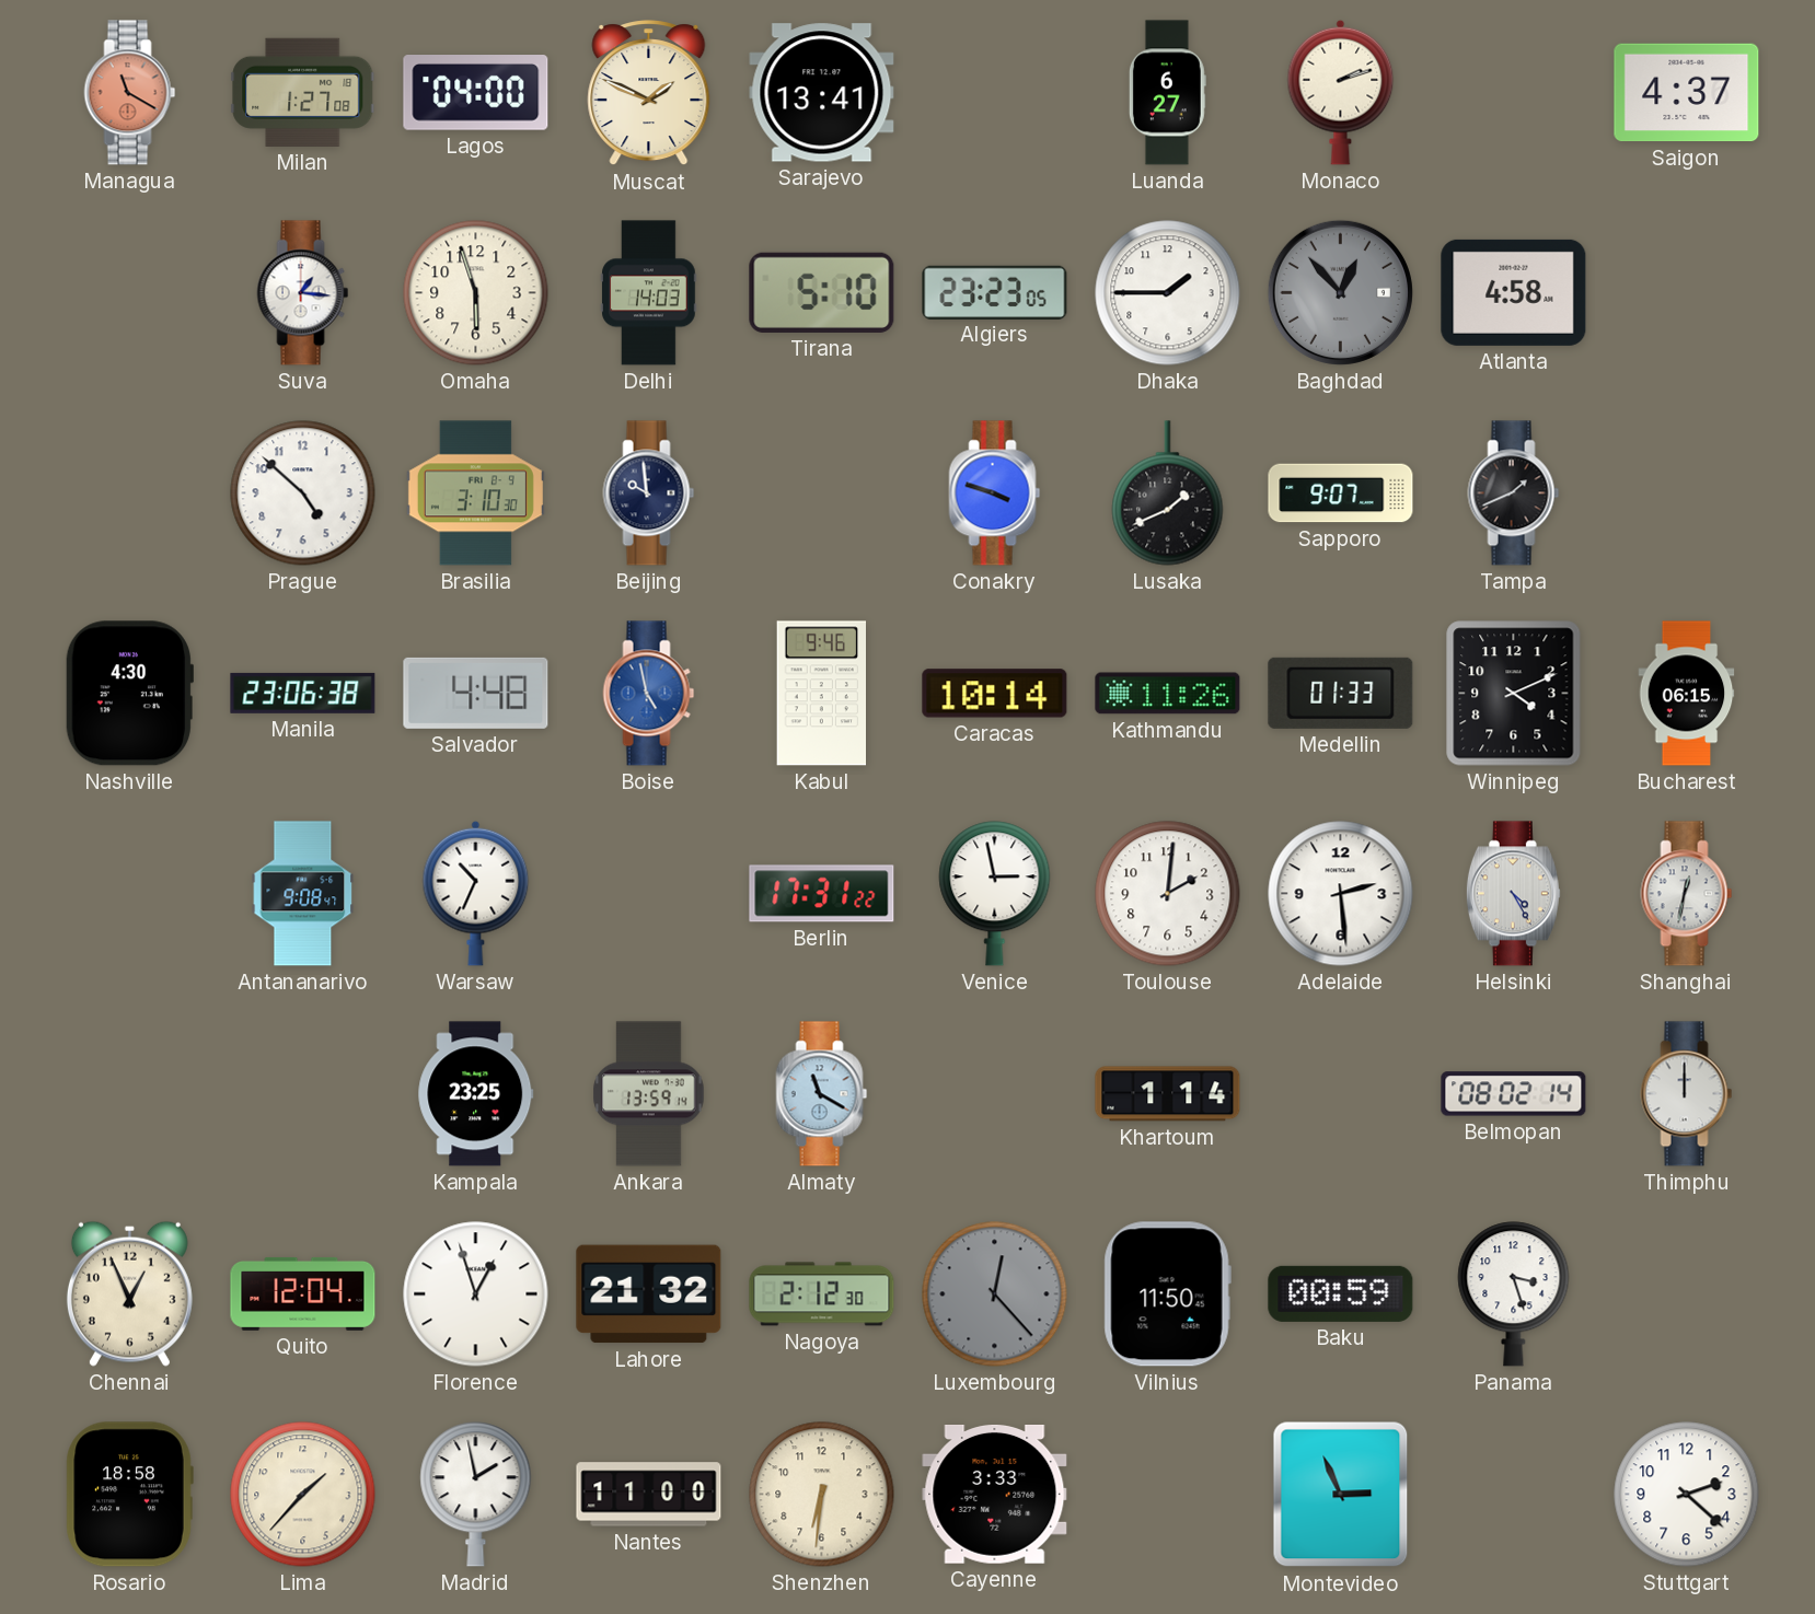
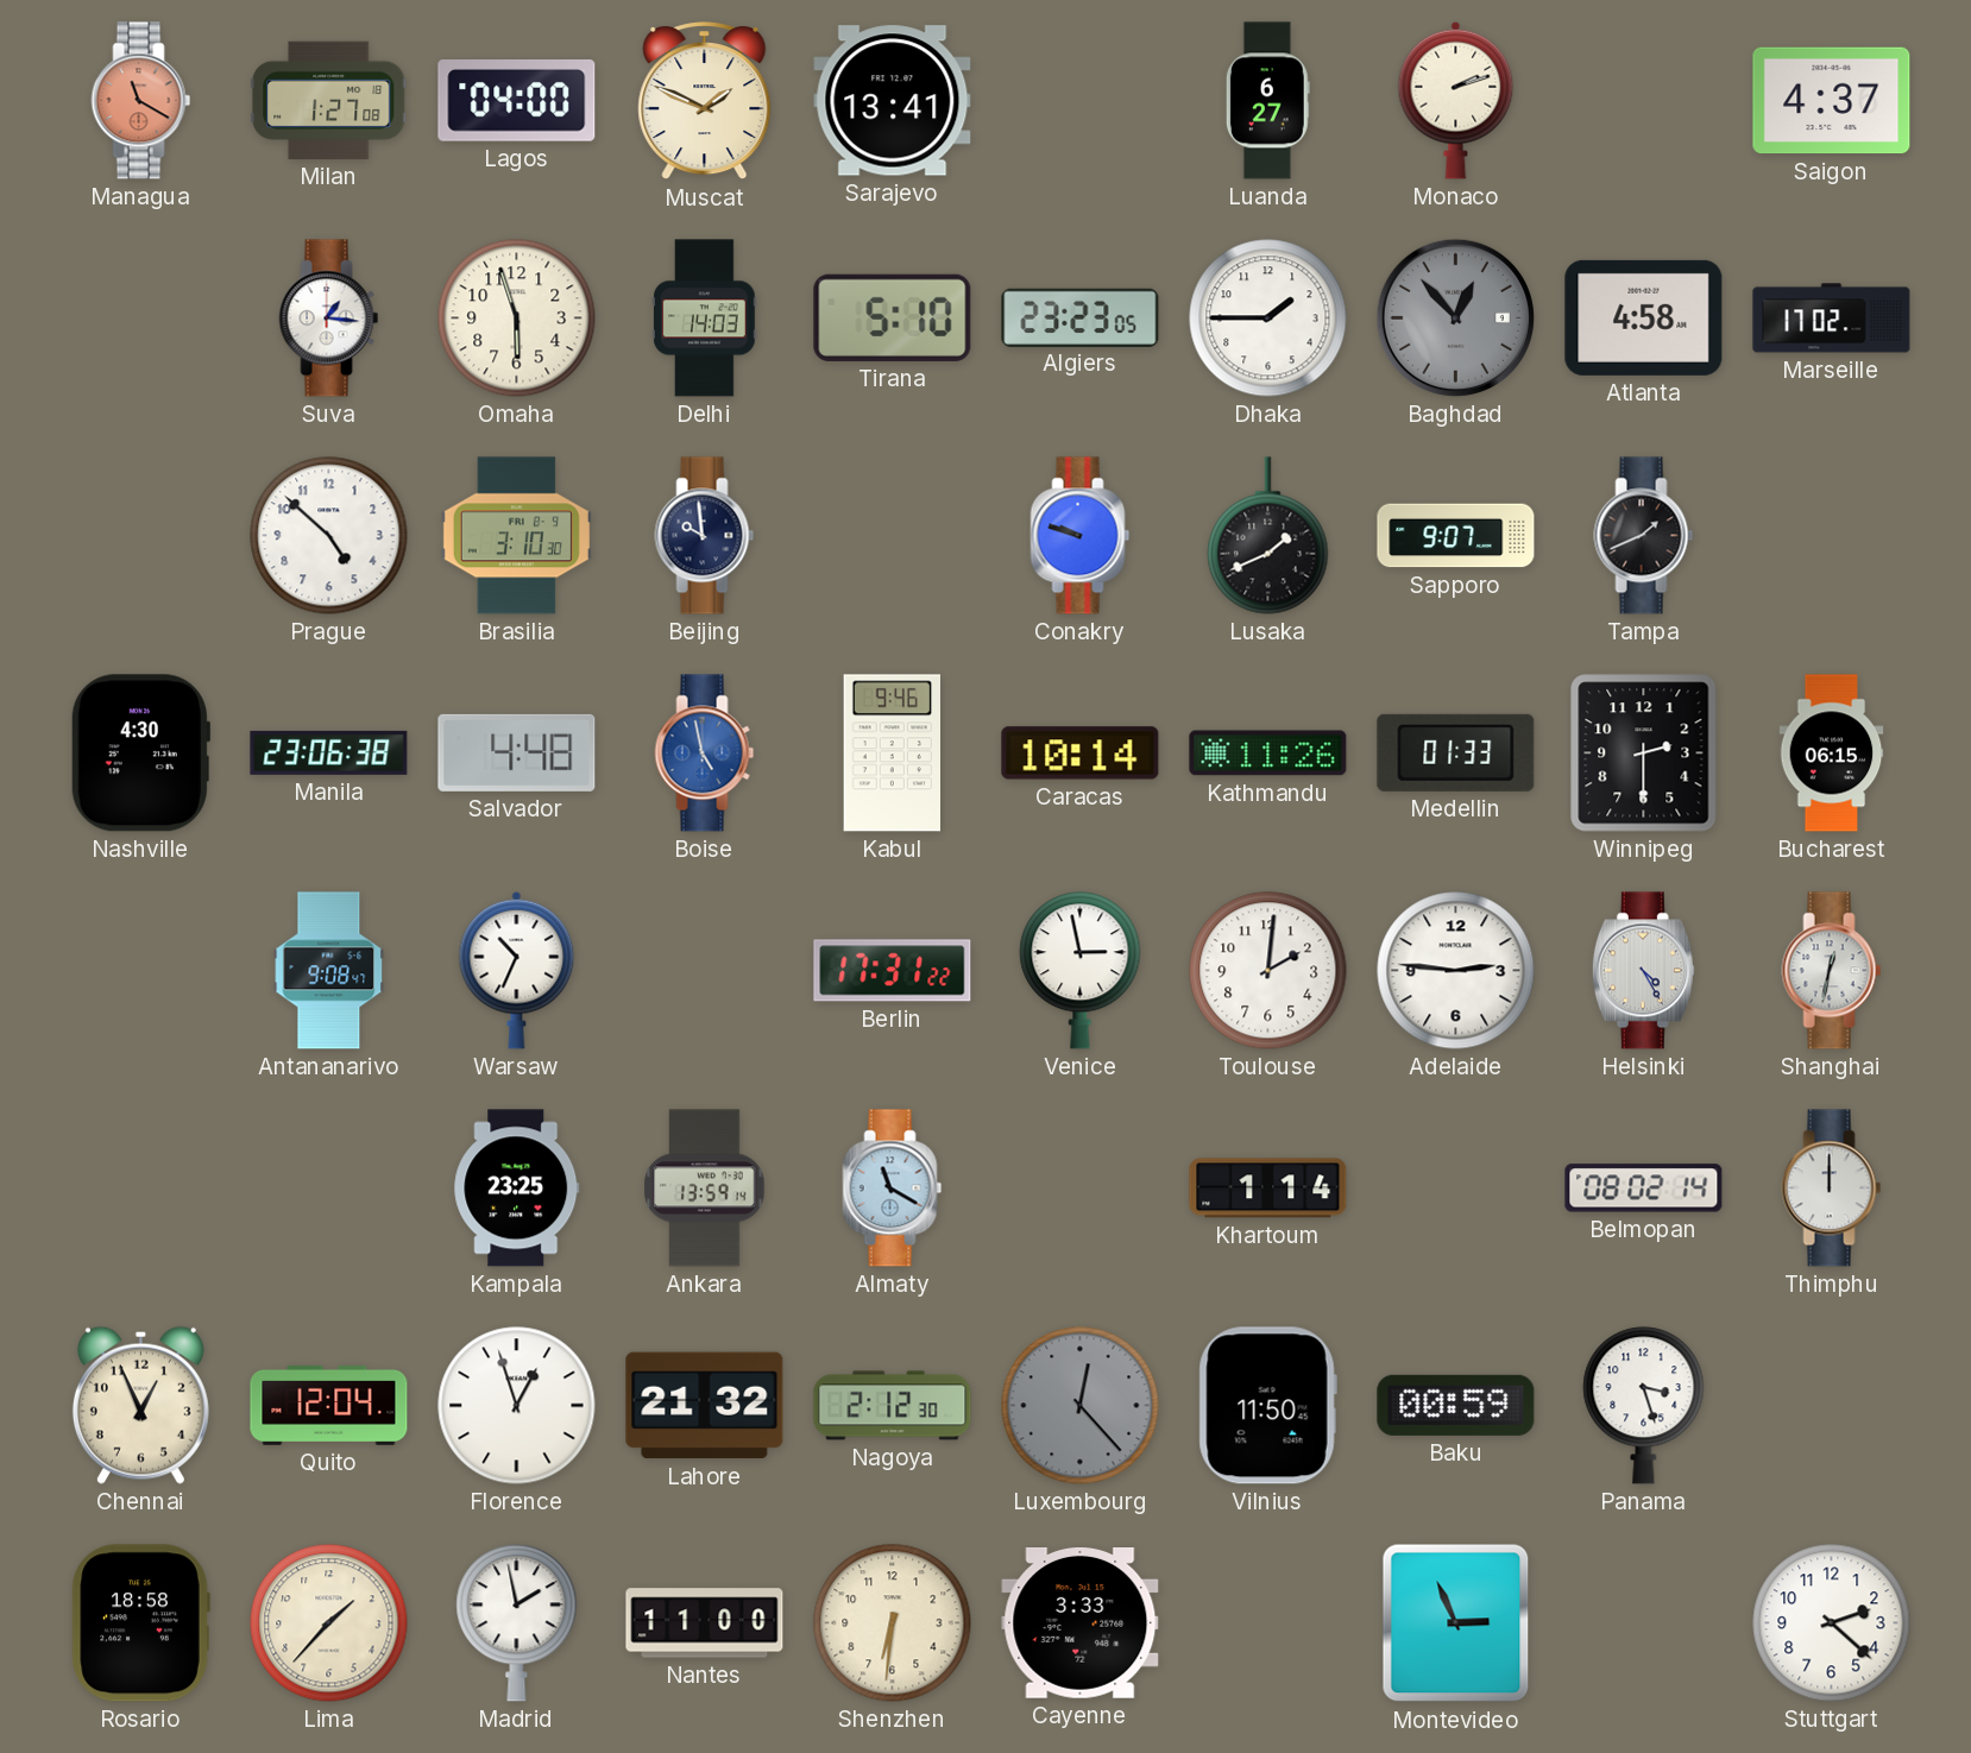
Marseille: none -> 17:02 (1832, 319)
Conakry: 3:48 -> 9:48 (1081, 536)
Winnipeg: 4:11 -> 2:30 (1644, 753)
Adelaide: 2:29 -> 2:46 (1456, 971)
